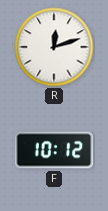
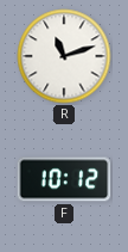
R: 12:12 -> 11:12 (64, 56)
